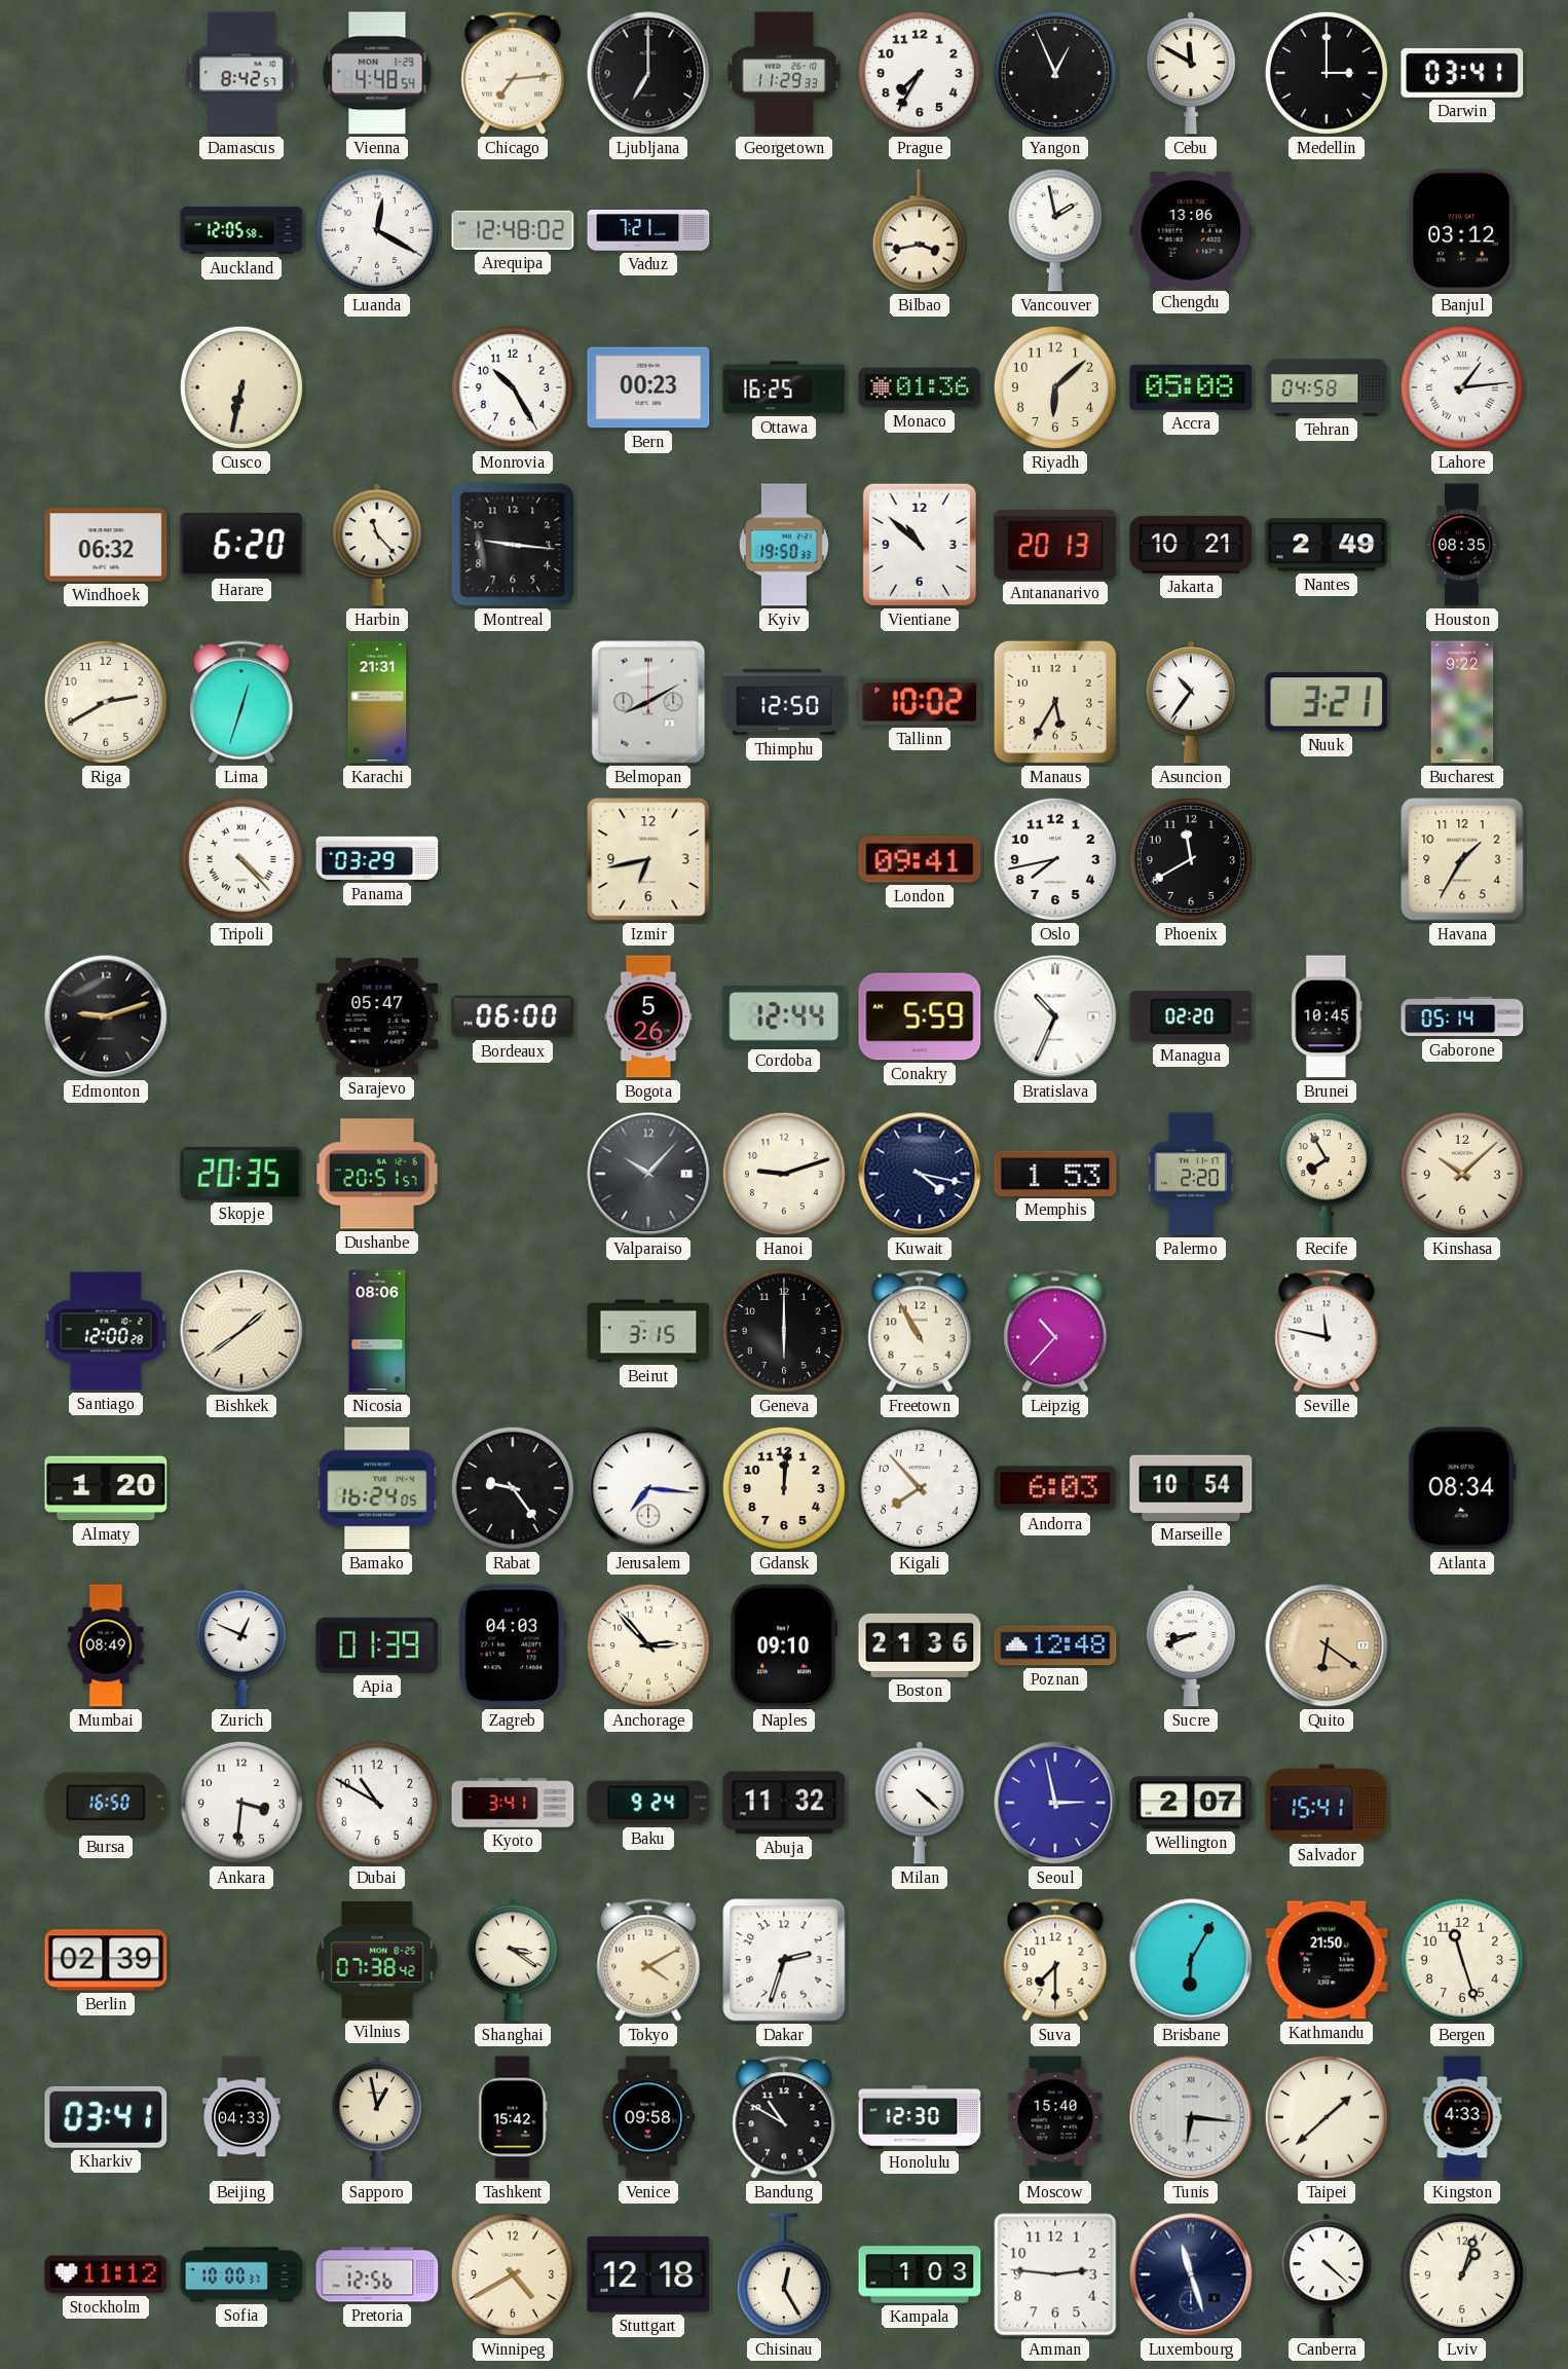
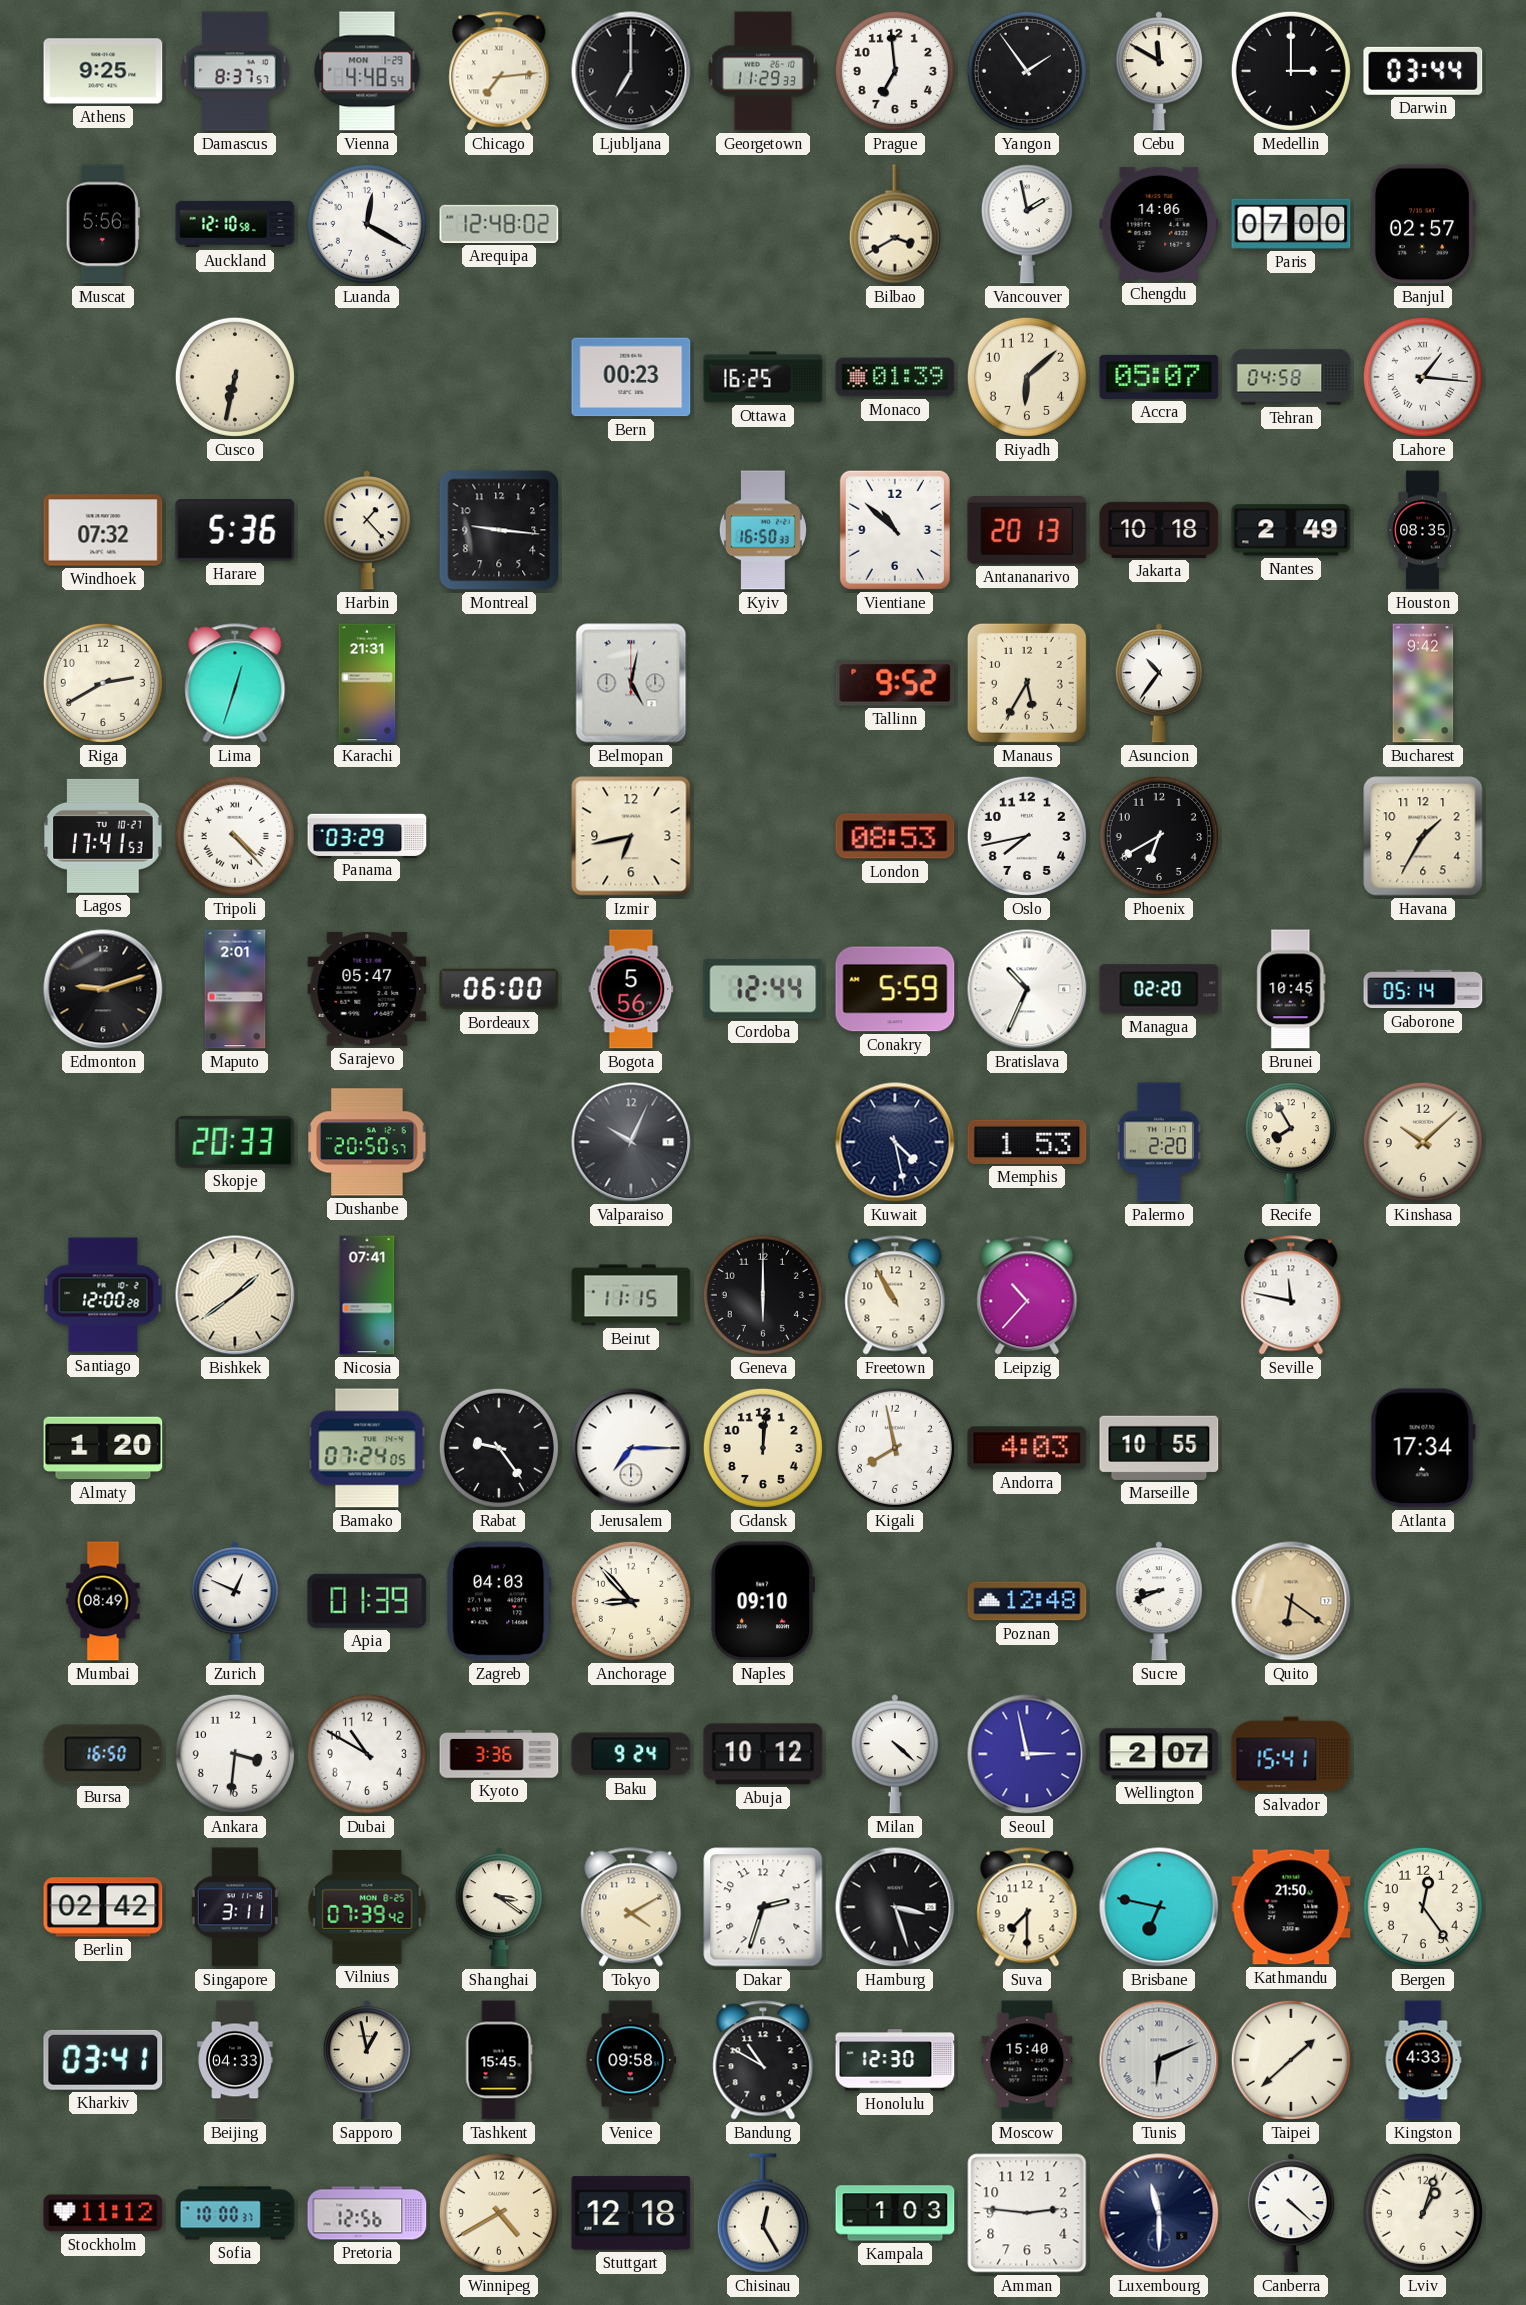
Athens: none -> 9:25 (103, 71)
Damascus: 8:42 -> 8:37 (235, 71)
Prague: 7:35 -> 6:59 (895, 71)
Yangon: 12:56 -> 1:54 (1027, 71)
Darwin: 03:41 -> 03:44 (1423, 71)
Muscat: none -> 5:56 (103, 224)
Auckland: 12:05 -> 12:10 (235, 224)
Vaduz: 7:21 -> none (648, 230)
Bilbao: 3:43 -> 3:40 (895, 224)
Chengdu: 13:06 -> 14:06 (1159, 224)
Paris: none -> 07:00 (1291, 224)
Banjul: 03:12 -> 02:57 (1423, 224)
Monrovia: 10:25 -> none (513, 387)
Monaco: 01:36 -> 01:39 (895, 377)
Accra: 05:08 -> 05:07 (1159, 377)
Lahore: 1:14 -> 1:16 (1423, 377)
Windhoek: 06:32 -> 07:32 (103, 530)
Harare: 6:20 -> 5:36 (235, 531)
Harbin: 11:23 -> 1:23 (367, 530)
Kyiv: 19:50 -> 16:50 (763, 530)
Jakarta: 10:21 -> 10:18 (1159, 530)
Belmopan: 8:10 -> 5:02 (631, 683)
Thimphu: 12:50 -> none (784, 702)
Tallinn: 10:02 -> 9:52 (895, 683)
Nuuk: 3:21 -> none (1327, 703)
Bucharest: 9:22 -> 9:42 (1423, 683)
Lagos: none -> 17:41 (103, 836)
London: 09:41 -> 08:53 (895, 836)
Phoenix: 11:40 -> 6:40 (1159, 836)
Maputo: none -> 2:01 (235, 989)
Bogota: 5:26 -> 5:56 (631, 989)
Skopje: 20:35 -> 20:33 (235, 1142)
Dushanbe: 20:51 -> 20:50 (367, 1142)
Valparaiso: 10:07 -> 10:04 (631, 1142)
Hanoi: 9:12 -> none (784, 1174)
Kuwait: 4:17 -> 4:28 (895, 1142)
Nicosia: 08:06 -> 07:41 (367, 1295)
Beirut: 3:15 -> 11:15 (631, 1295)
Bamako: 16:24 -> 07:24 (367, 1448)
Jerusalem: 7:16 -> 7:15 (631, 1448)
Kigali: 7:53 -> 7:58 (895, 1448)
Andorra: 6:03 -> 4:03 (1027, 1448)
Marseille: 10:54 -> 10:55 (1159, 1448)
Atlanta: 08:34 -> 17:34 (1423, 1448)
Anchorage: 2:53 -> 8:53 (631, 1601)
Boston: 21:36 -> none (920, 1645)
Kyoto: 3:41 -> 3:36 (499, 1754)
Abuja: 11:32 -> 10:12 (763, 1754)
Berlin: 02:39 -> 02:42 (103, 1907)
Singapore: none -> 3:11 (235, 1907)
Vilnius: 07:38 -> 07:39 (367, 1907)
Hamburg: none -> 3:27 (895, 1907)
Brisbane: 6:05 -> 6:47 (1159, 1907)
Bergen: 11:27 -> 12:24 (1423, 1907)
Tashkent: 15:42 -> 15:45 (499, 2060)
Tunis: 6:16 -> 6:11 (1159, 2060)
Luxembourg: 11:27 -> 11:30 (1159, 2213)
